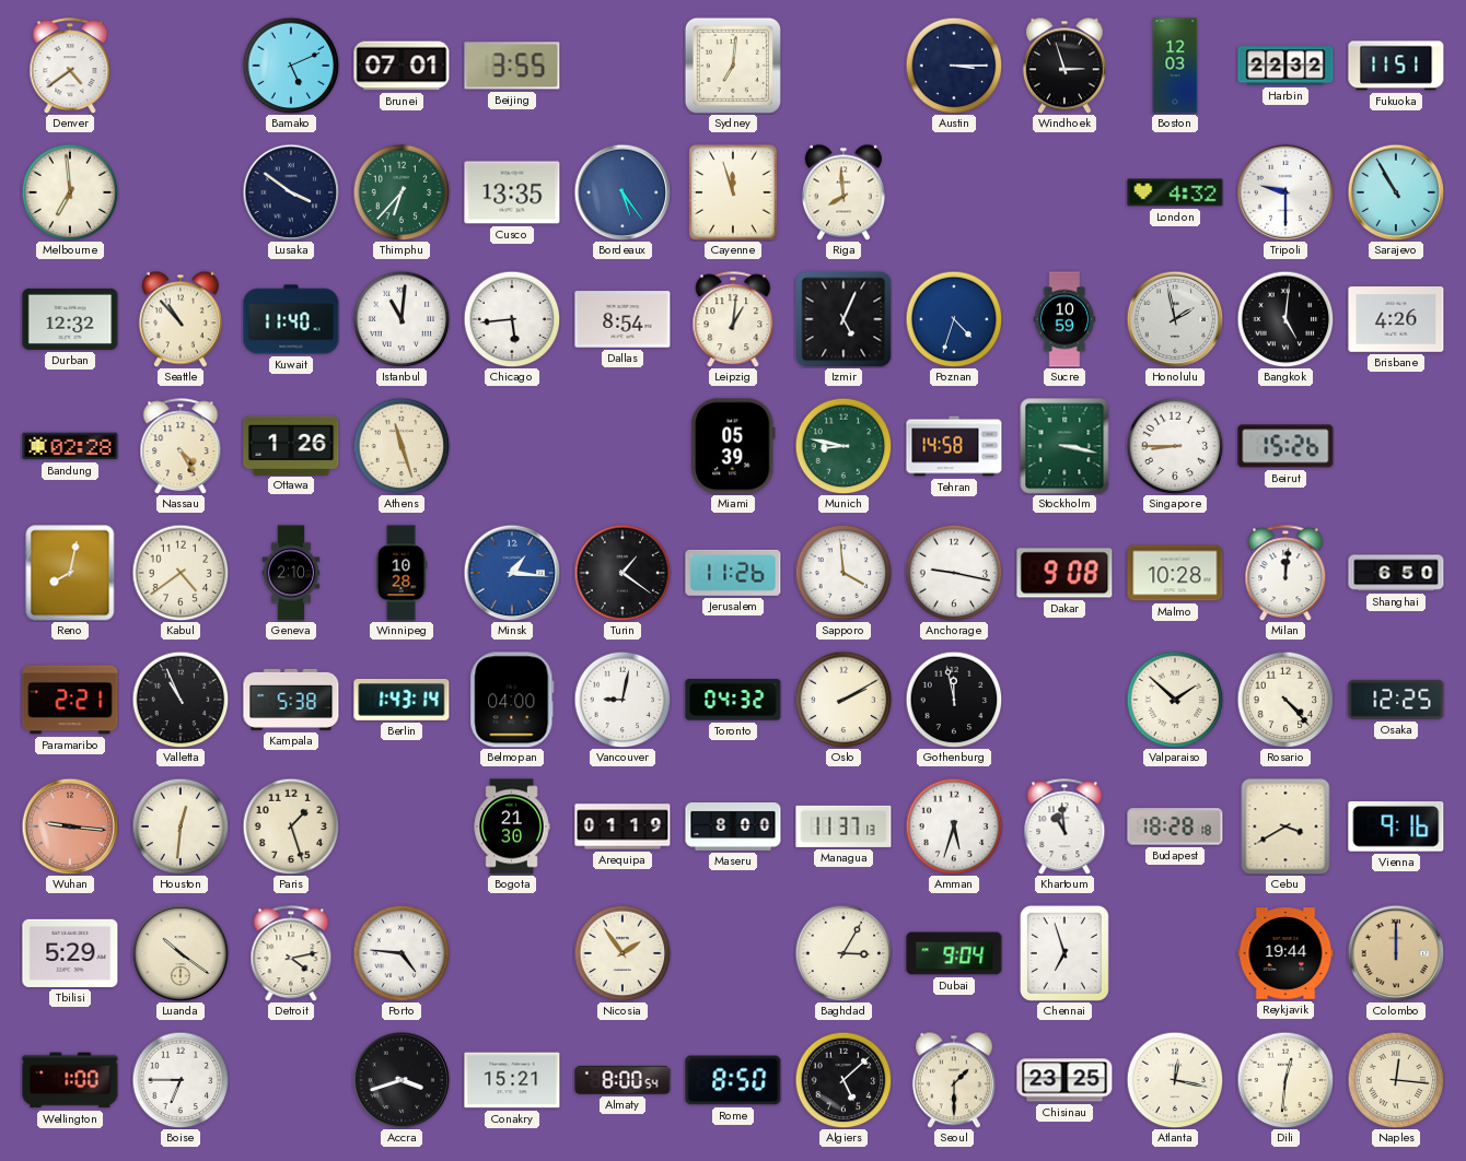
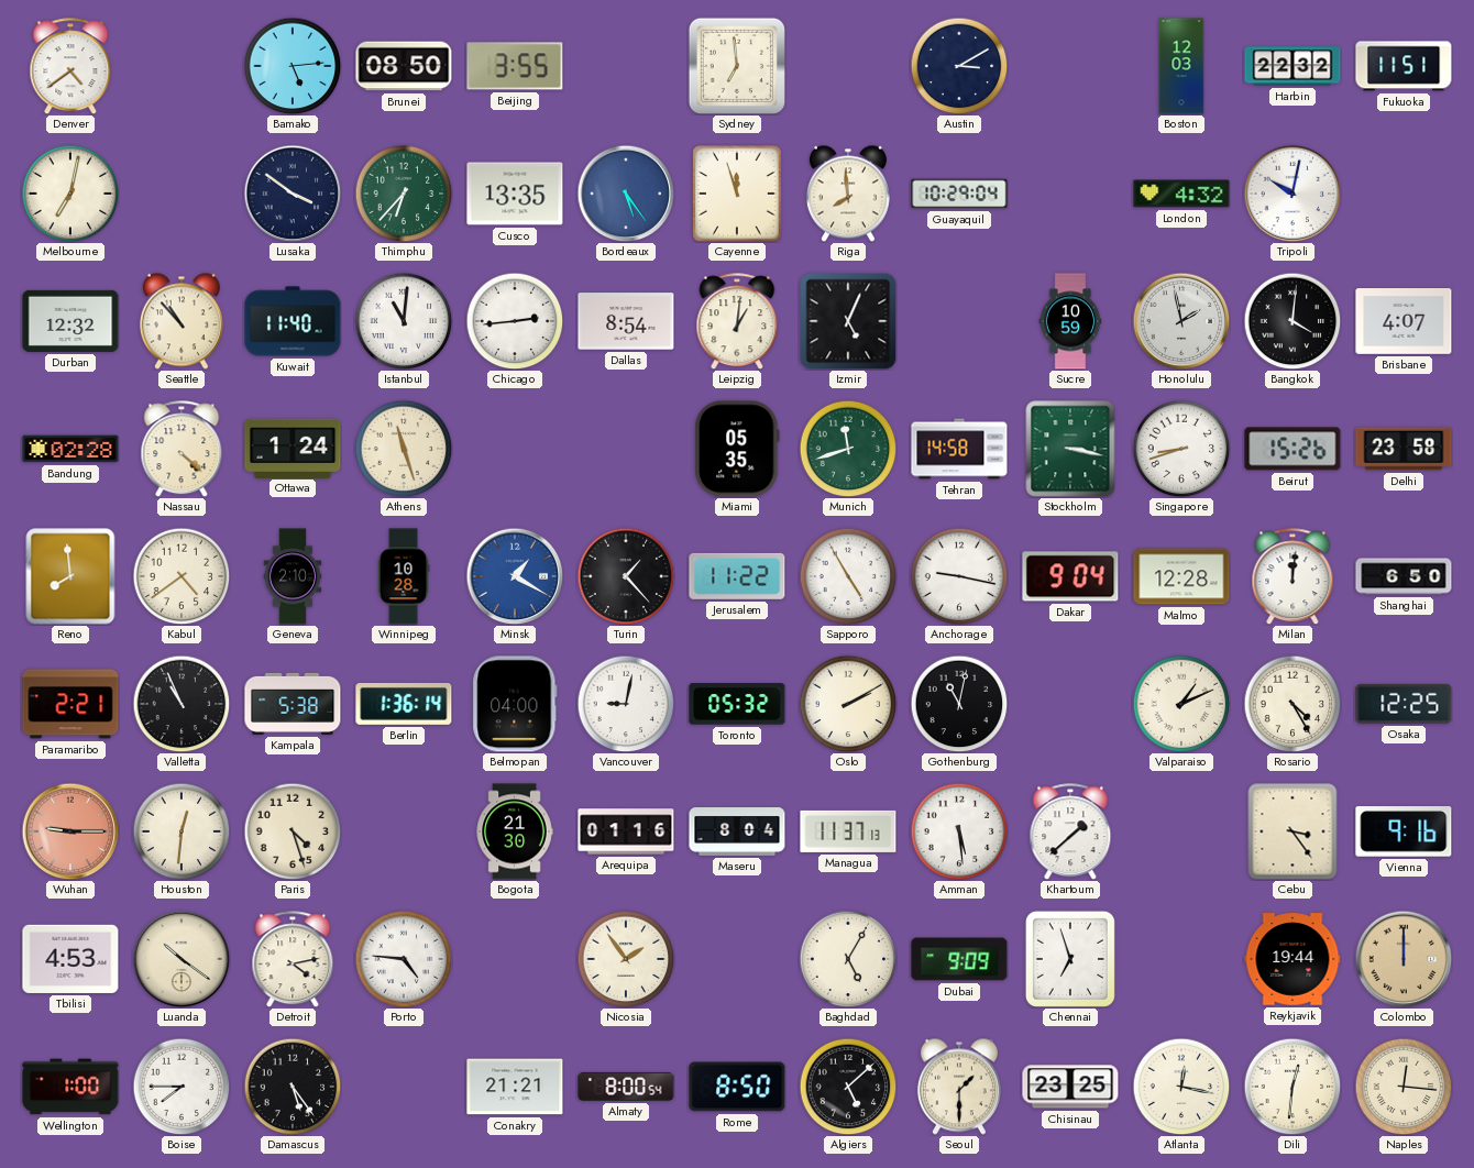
Bamako: 5:11 -> 5:14 (293, 66)
Brunei: 07:01 -> 08:50 (404, 66)
Sydney: 7:01 -> 6:59 (737, 66)
Austin: 3:15 -> 3:10 (959, 66)
Windhoek: 2:57 -> none (1064, 66)
Melbourne: 6:59 -> 7:02 (70, 194)
Guayaquil: none -> 10:29 (959, 194)
Tripoli: 9:30 -> 10:02 (1292, 194)
Sarajevo: 10:55 -> none (1396, 192)
Chicago: 5:44 -> 2:44 (515, 321)
Poznan: 4:33 -> none (954, 319)
Bangkok: 5:01 -> 4:01 (1292, 321)
Brisbane: 4:26 -> 4:07 (1404, 322)
Nassau: 4:25 -> 4:22 (182, 449)
Ottawa: 1:26 -> 1:24 (293, 448)
Miami: 05:39 -> 05:35 (737, 449)
Munich: 8:47 -> 11:42 (848, 449)
Singapore: 8:45 -> 8:42 (1181, 449)
Delhi: none -> 23:58 (1404, 449)
Reno: 8:02 -> 7:59 (70, 576)
Minsk: 1:16 -> 1:20 (515, 576)
Turin: 1:21 -> 1:23 (626, 576)
Jerusalem: 11:26 -> 11:22 (737, 576)
Sapporo: 3:59 -> 4:55 (848, 576)
Dakar: 9:08 -> 9:04 (1070, 576)
Malmo: 10:28 -> 12:28 (1181, 576)
Berlin: 1:43 -> 1:36 (404, 704)
Toronto: 04:32 -> 05:32 (737, 704)
Gothenburg: 11:58 -> 11:02 (959, 704)
Valparaiso: 1:52 -> 1:11 (1181, 704)
Rosario: 4:23 -> 4:25 (1292, 704)
Wuhan: 9:16 -> 9:15 (70, 831)
Paris: 1:27 -> 4:27 (293, 831)
Arequipa: 01:19 -> 01:16 (626, 831)
Maseru: 8:00 -> 8:04 (737, 833)
Amman: 5:33 -> 5:29 (959, 831)
Khartoum: 10:59 -> 1:38 (1070, 831)
Budapest: 18:28 -> none (1175, 826)
Cebu: 3:40 -> 3:24 (1292, 831)
Tbilisi: 5:29 -> 4:53 (70, 959)
Baghdad: 3:05 -> 5:05 (848, 959)
Dubai: 9:04 -> 9:09 (959, 959)
Boise: 6:45 -> 7:45 (182, 1087)
Damascus: none -> 5:24 (293, 1087)
Accra: 3:42 -> none (402, 1080)
Conakry: 15:21 -> 21:21 (515, 1087)
